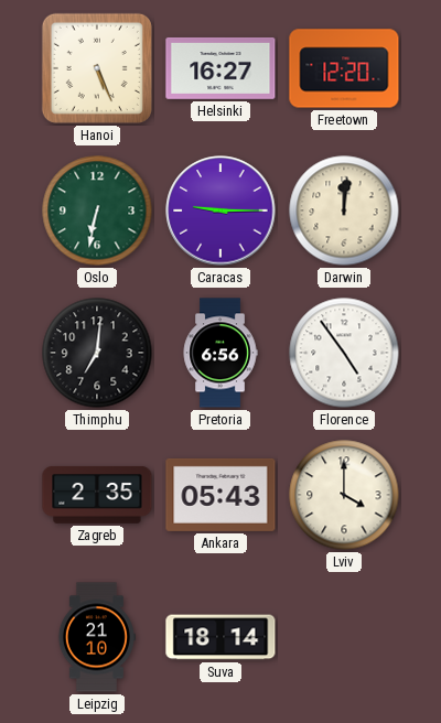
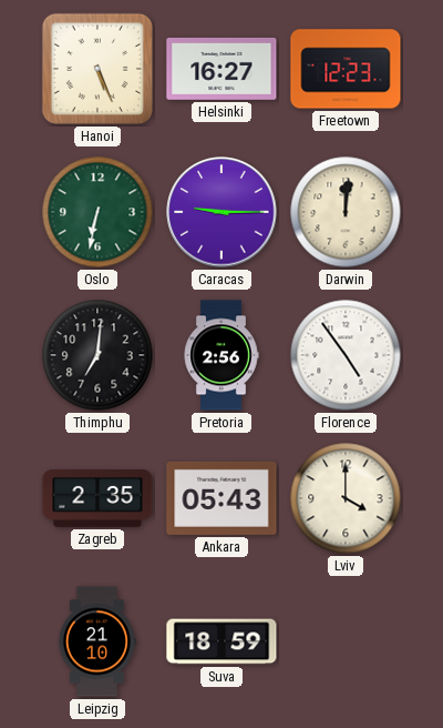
Freetown: 12:20 -> 12:23 (346, 69)
Pretoria: 6:56 -> 2:56 (221, 355)
Suva: 18:14 -> 18:59 (221, 641)
